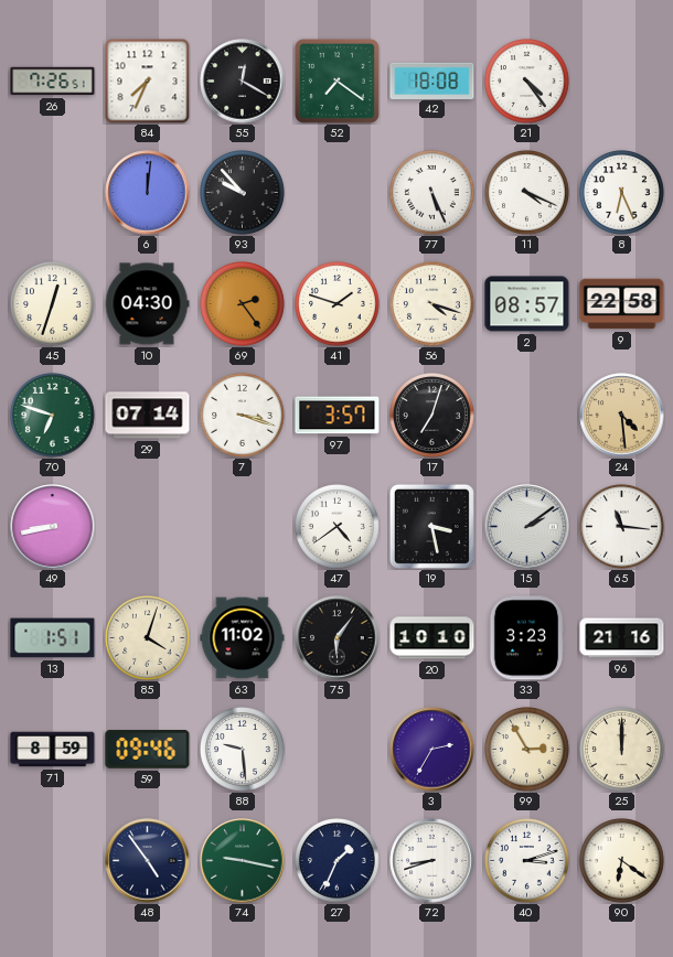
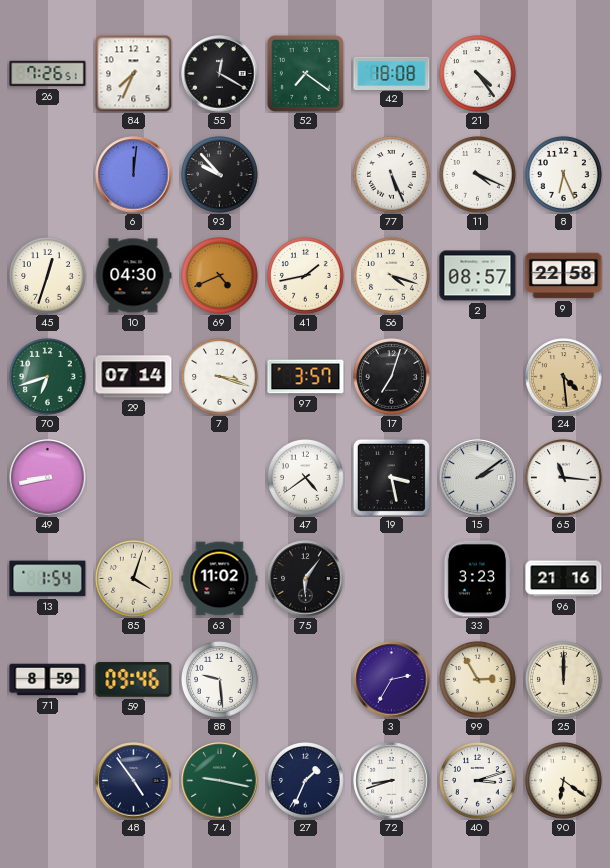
69: 2:24 -> 4:41 (220, 276)
41: 1:48 -> 1:43 (306, 276)
70: 6:48 -> 6:42 (48, 377)
13: 1:51 -> 1:54 (48, 579)
20: 10:10 -> none (432, 638)
